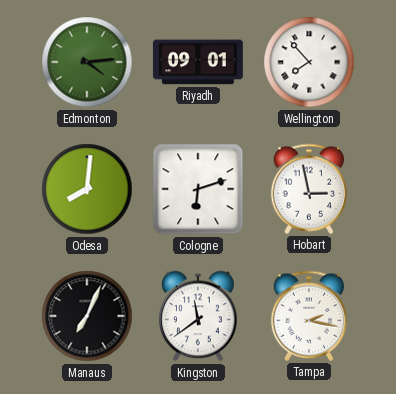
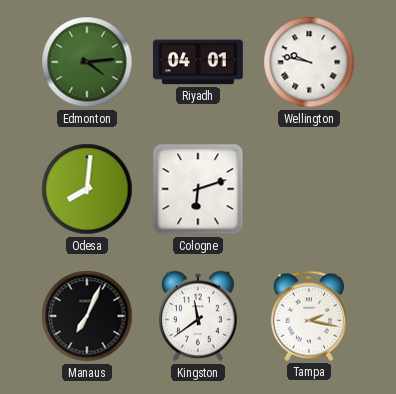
Riyadh: 09:01 -> 04:01 (198, 62)
Wellington: 7:53 -> 9:47 (309, 62)
Hobart: 2:58 -> none (309, 189)
